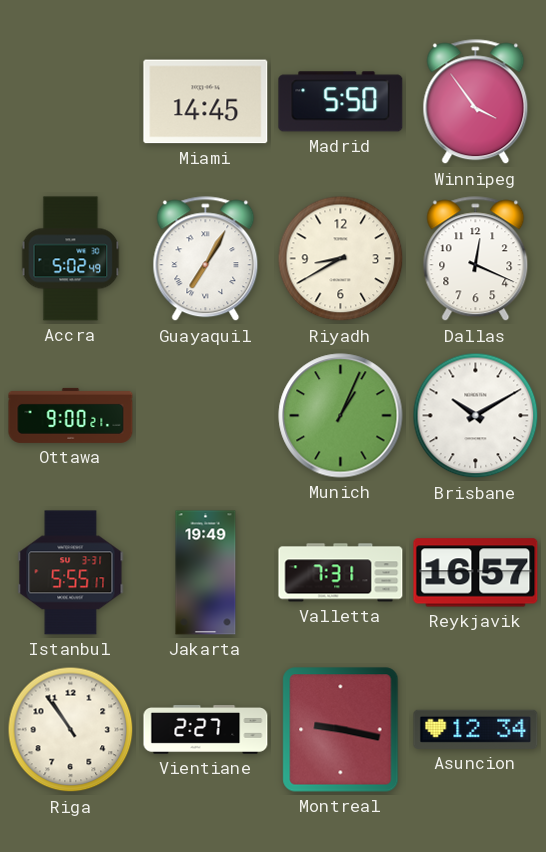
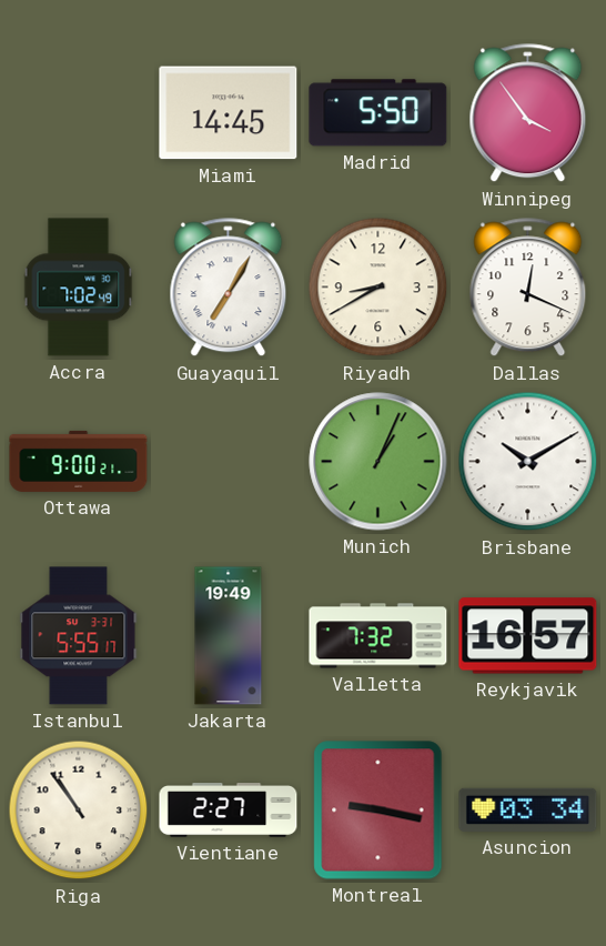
Accra: 5:02 -> 7:02 (79, 288)
Valletta: 7:31 -> 7:32 (378, 636)
Asuncion: 12:34 -> 03:34 (528, 809)
